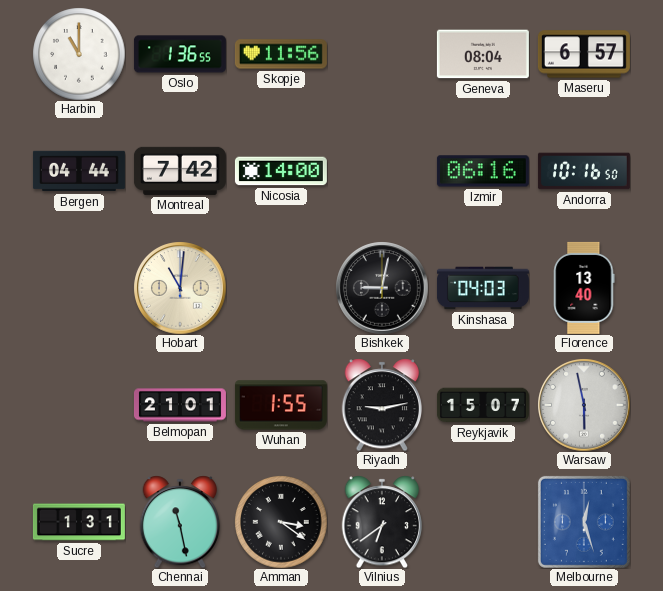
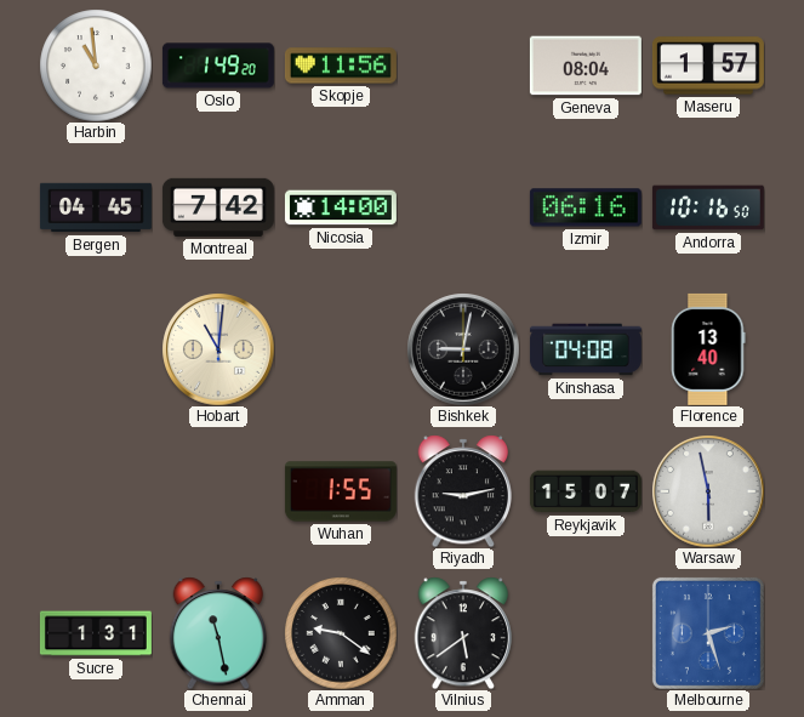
Harbin: 11:00 -> 10:59 (96, 66)
Oslo: 1:36 -> 1:49 (218, 66)
Maseru: 6:57 -> 1:57 (708, 66)
Bergen: 04:44 -> 04:45 (96, 207)
Kinshasa: 04:03 -> 04:08 (586, 349)
Belmopan: 21:01 -> none (180, 405)
Amman: 3:21 -> 9:21 (341, 633)
Vilnius: 6:39 -> 5:39 (463, 633)
Melbourne: 12:27 -> 2:27 (708, 633)
